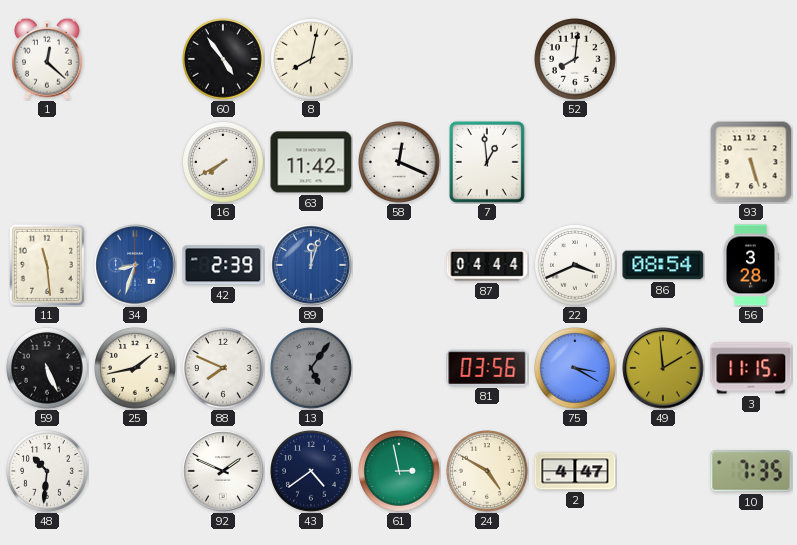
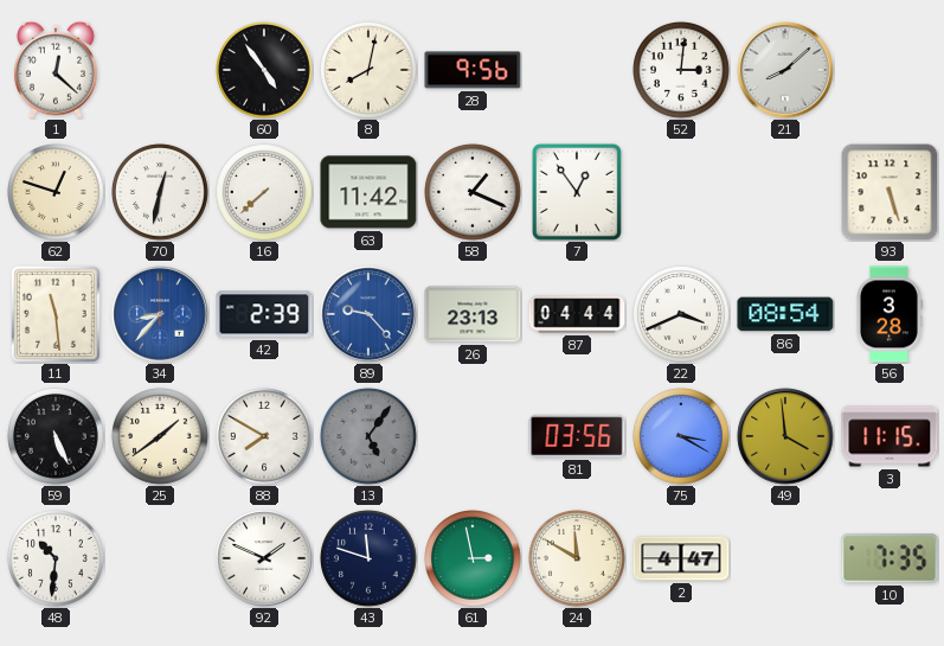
28: none -> 9:56 (473, 70)
52: 8:01 -> 3:01 (682, 71)
21: none -> 8:08 (785, 70)
62: none -> 12:48 (57, 193)
70: none -> 12:32 (161, 193)
16: 7:40 -> 7:38 (265, 193)
58: 12:19 -> 1:19 (474, 193)
7: 12:59 -> 12:54 (577, 192)
34: 8:33 -> 8:37 (160, 314)
89: 12:03 -> 9:23 (368, 314)
26: none -> 23:13 (473, 314)
25: 1:43 -> 1:39 (161, 437)
88: 7:49 -> 7:50 (265, 437)
49: 1:59 -> 3:59 (785, 436)
43: 4:39 -> 11:48 (370, 559)
24: 4:50 -> 11:50 (578, 559)
